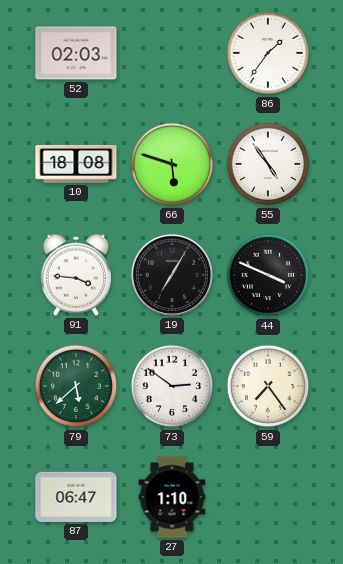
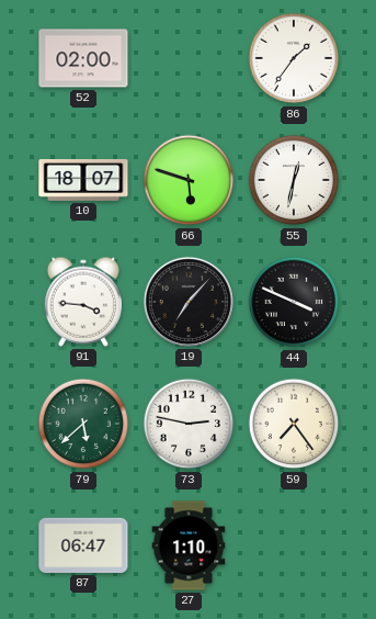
52: 02:03 -> 02:00 (83, 58)
10: 18:08 -> 18:07 (83, 180)
55: 4:54 -> 12:32 (294, 180)
19: 7:05 -> 7:07 (189, 302)
73: 2:51 -> 2:47 (189, 424)
